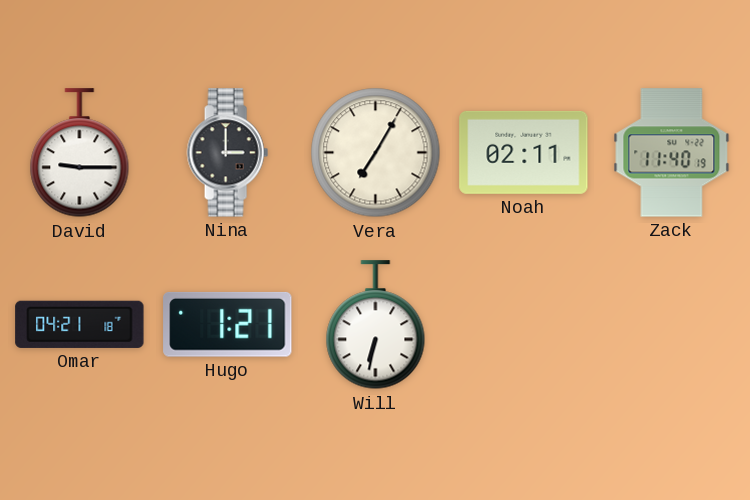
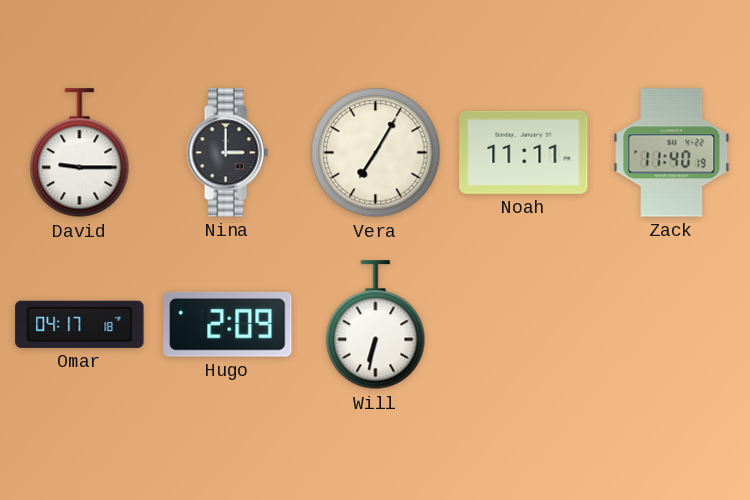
Noah: 02:11 -> 11:11 (524, 152)
Omar: 04:21 -> 04:17 (80, 324)
Hugo: 1:21 -> 2:09 (228, 324)
